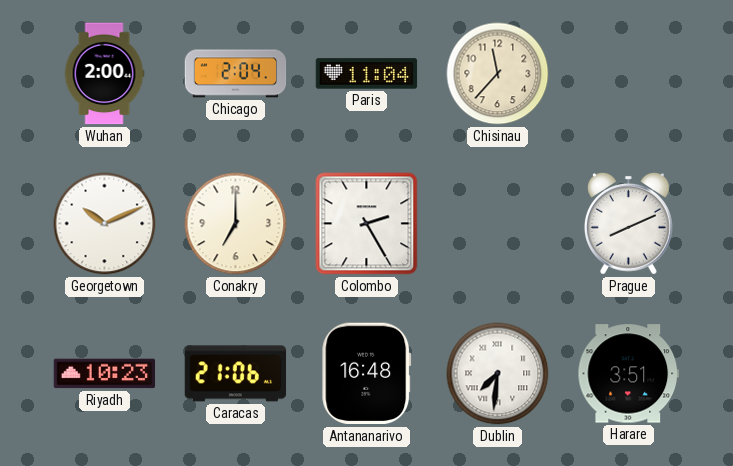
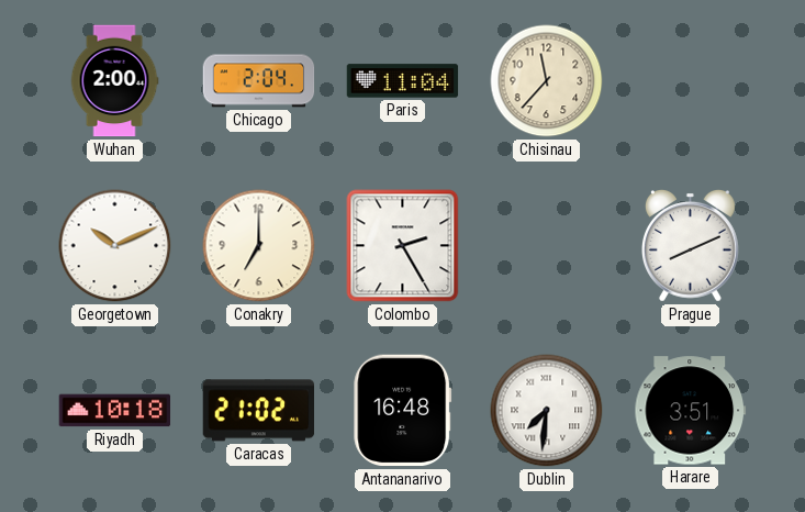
Riyadh: 10:23 -> 10:18 (115, 411)
Caracas: 21:06 -> 21:02 (259, 411)
